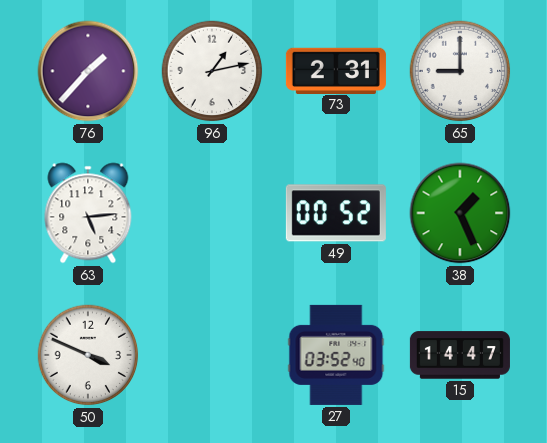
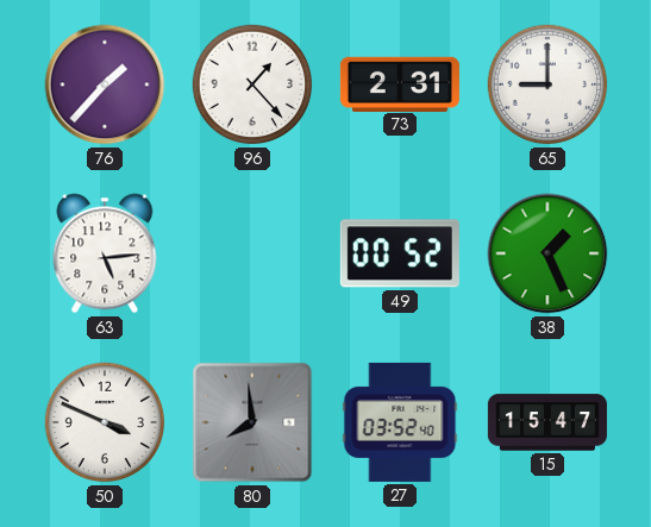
96: 1:13 -> 1:23 (252, 84)
80: none -> 7:59 (252, 422)
15: 14:47 -> 15:47 (547, 422)
